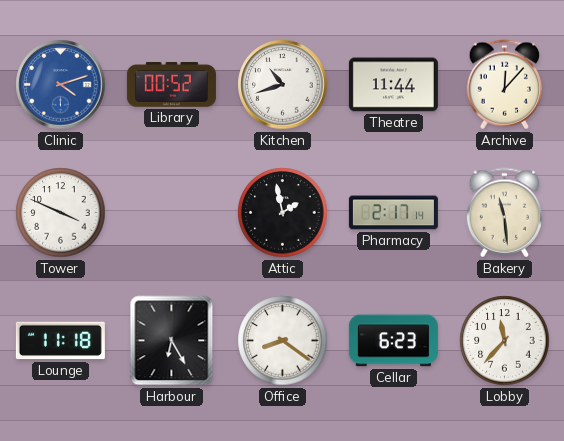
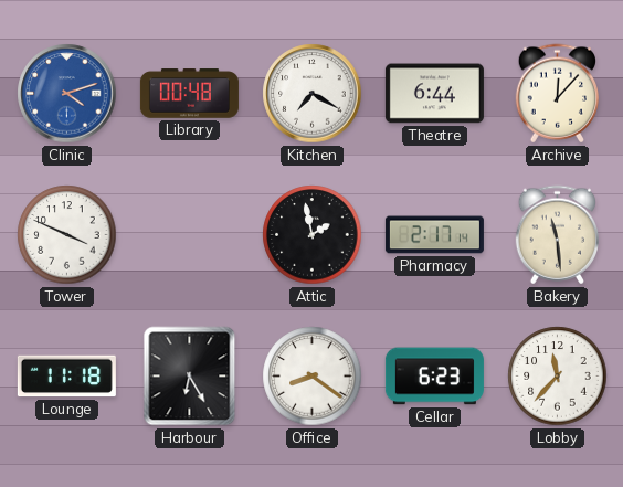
Library: 00:52 -> 00:48 (189, 94)
Kitchen: 10:42 -> 7:20 (313, 94)
Theatre: 11:44 -> 6:44 (434, 94)
